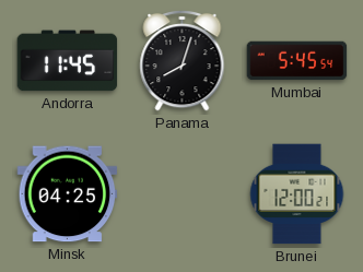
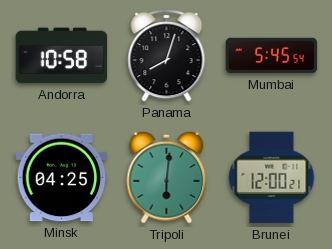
Andorra: 11:45 -> 10:58 (62, 56)
Tripoli: none -> 6:01 (167, 177)
